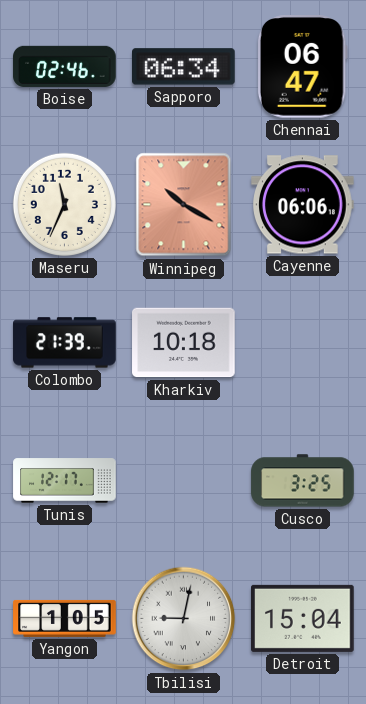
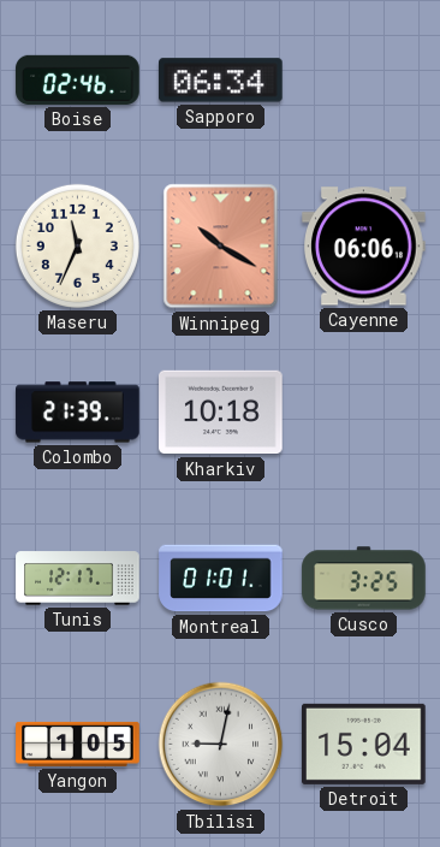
Chennai: 06:47 -> none (302, 67)
Montreal: none -> 01:01 (221, 579)
